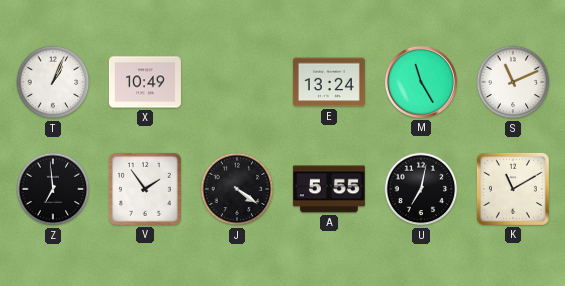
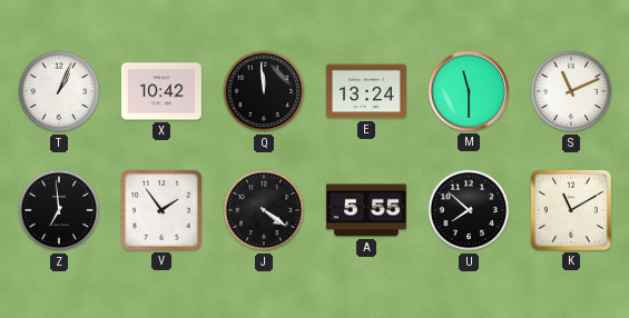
X: 10:49 -> 10:42 (161, 91)
Q: none -> 11:59 (264, 91)
M: 11:25 -> 11:30 (469, 91)
U: 7:02 -> 7:52 (469, 210)
